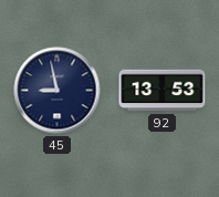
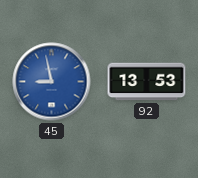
45 dial: navy -> blue (52, 82)
